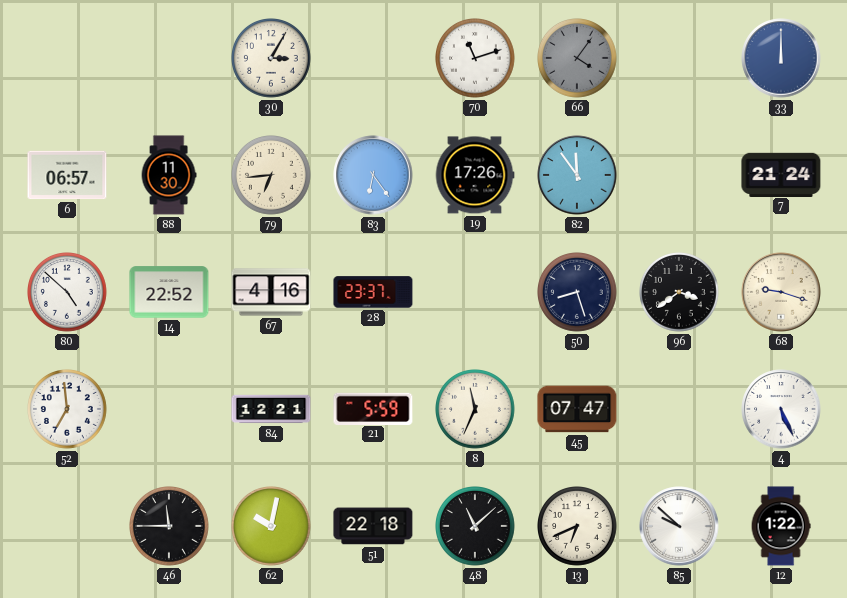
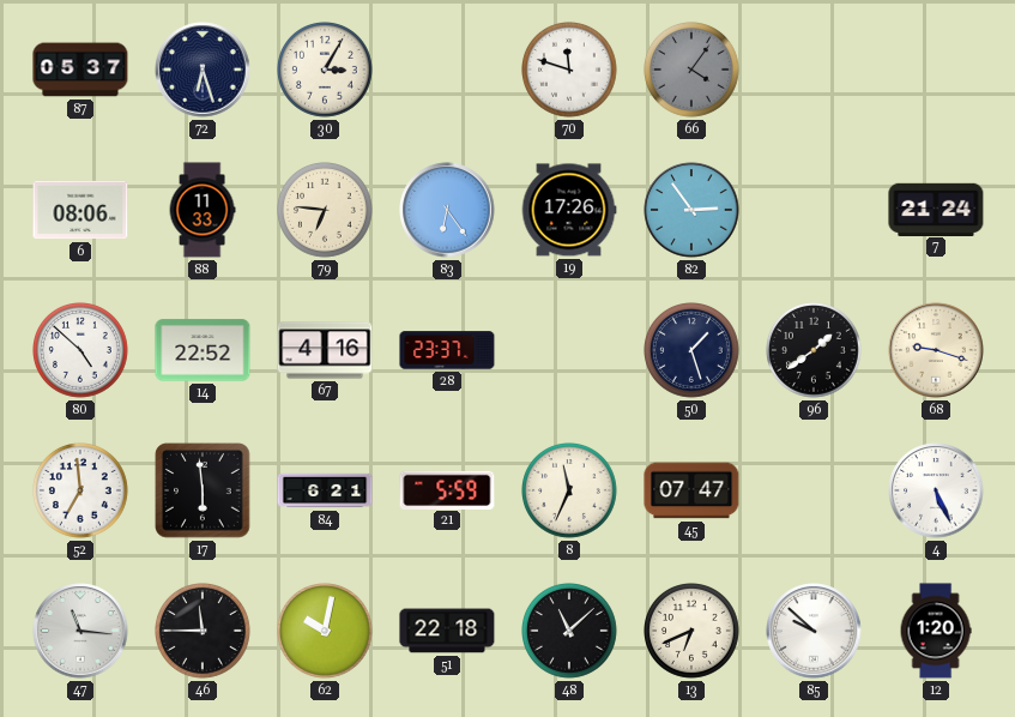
87: none -> 05:37 (80, 70)
72: none -> 6:27 (203, 70)
70: 11:12 -> 11:48 (570, 71)
33: 12:00 -> none (781, 58)
6: 06:57 -> 08:06 (80, 210)
88: 11:30 -> 11:33 (203, 210)
79: 6:44 -> 6:46 (326, 211)
82: 11:54 -> 2:54 (691, 210)
50: 8:27 -> 1:27 (693, 351)
96: 3:39 -> 1:39 (815, 351)
17: none -> 5:59 (203, 490)
84: 12:21 -> 6:21 (325, 490)
47: none -> 11:16 (80, 631)
12: 1:22 -> 1:20 (936, 631)
